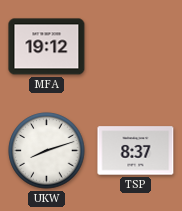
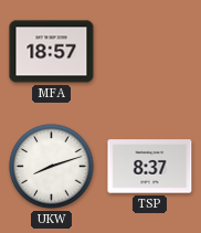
MFA: 19:12 -> 18:57 (52, 52)
